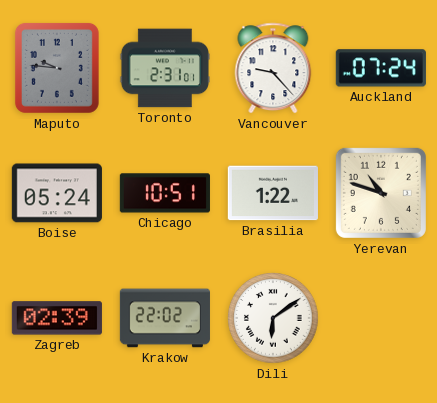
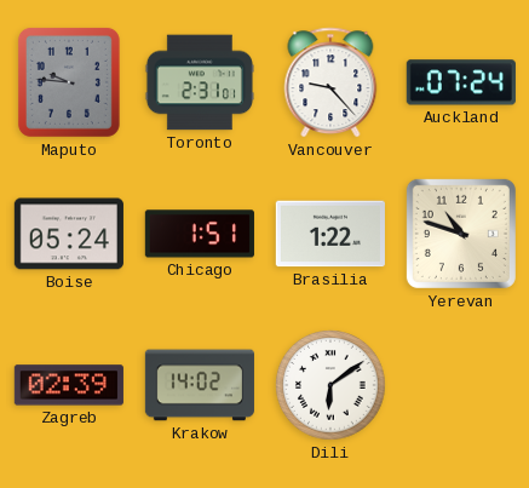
Chicago: 10:51 -> 1:51 (200, 234)
Krakow: 22:02 -> 14:02 (200, 385)
